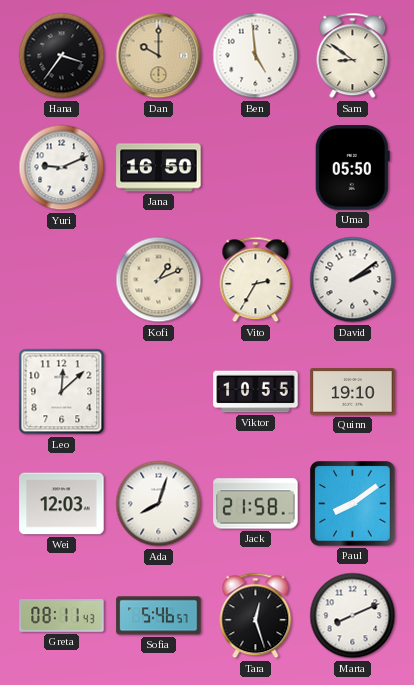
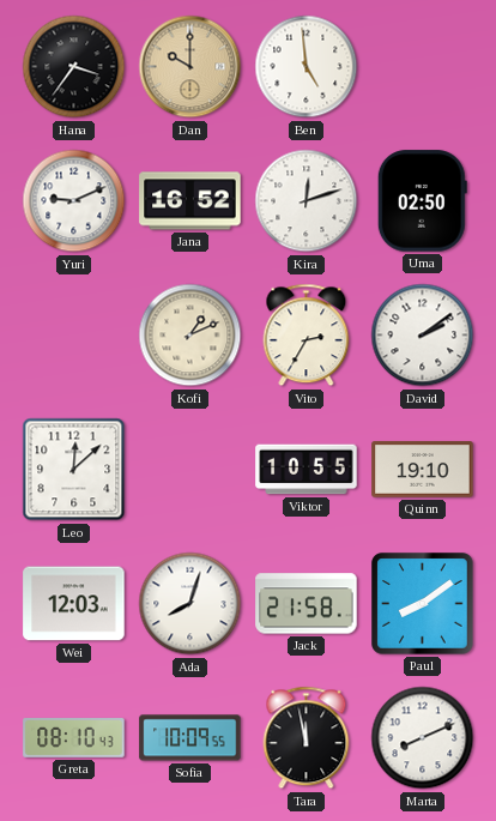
Sam: 8:51 -> none (353, 56)
Jana: 16:50 -> 16:52 (190, 201)
Kira: none -> 12:12 (307, 201)
Uma: 05:50 -> 02:50 (422, 201)
Greta: 08:11 -> 08:10 (74, 738)
Sofia: 5:46 -> 10:09 (190, 738)
Tara: 12:27 -> 11:58 (307, 738)
